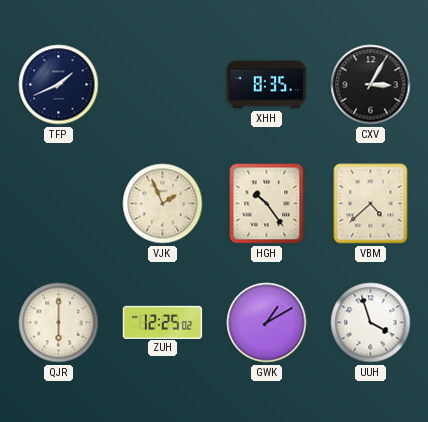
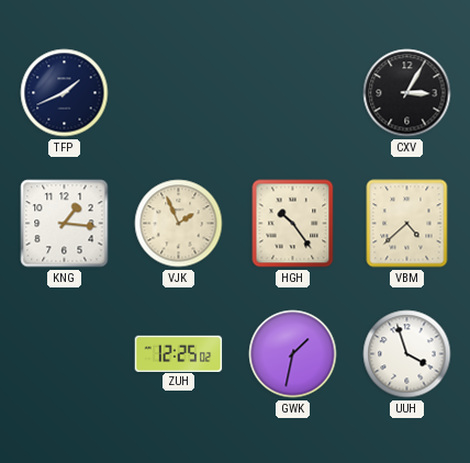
XHH: 8:35 -> none (267, 85)
KNG: none -> 1:16 (65, 224)
QJR: 6:00 -> none (59, 323)
GWK: 1:10 -> 1:32 (293, 354)
